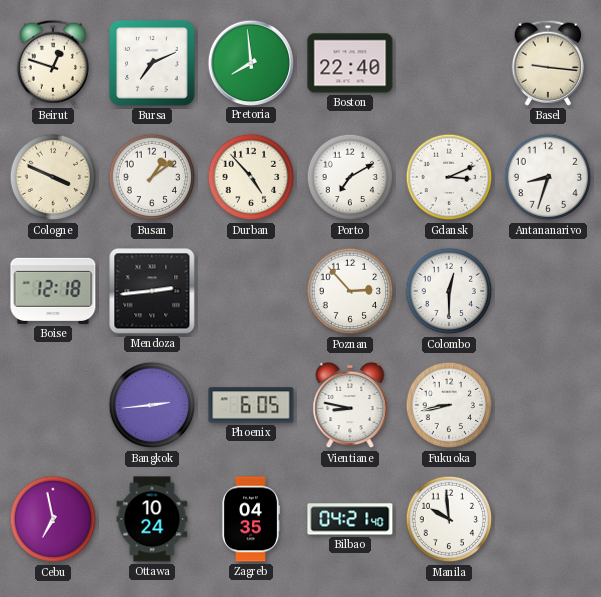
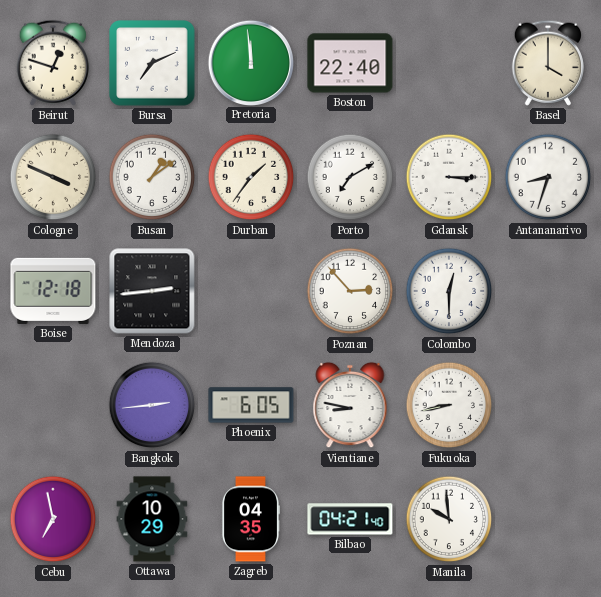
Pretoria: 7:59 -> 11:59 (250, 62)
Basel: 9:16 -> 4:00 (547, 63)
Durban: 4:53 -> 1:36 (251, 177)
Gdansk: 3:11 -> 3:15 (449, 177)
Ottawa: 10:24 -> 10:29 (152, 519)
